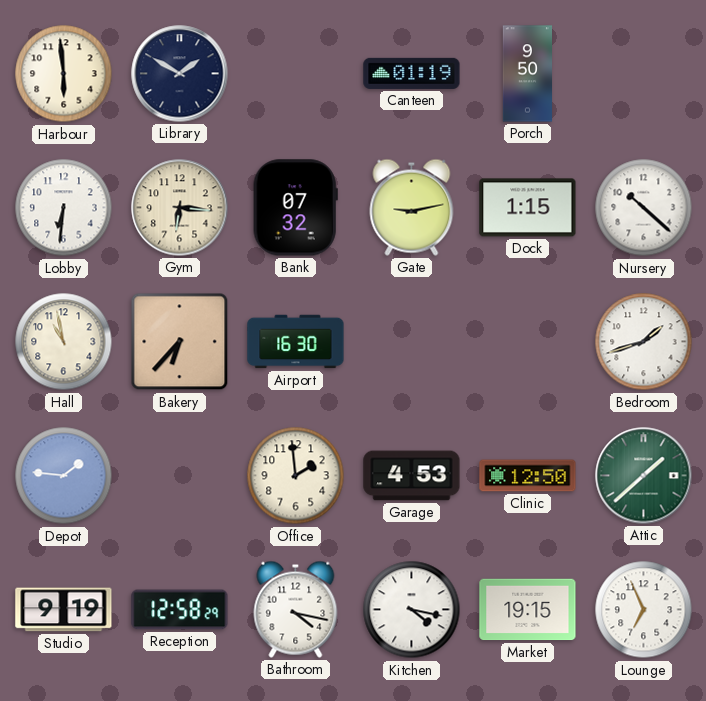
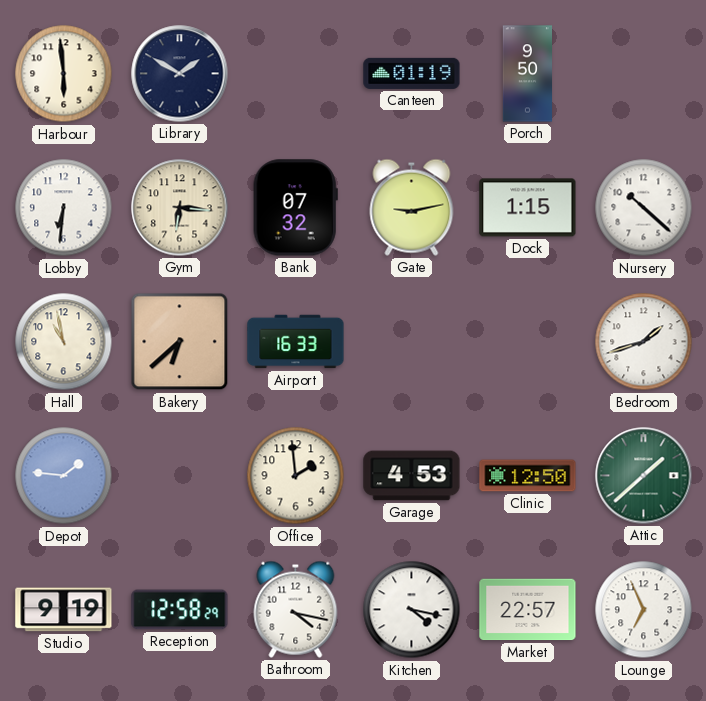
Bakery: 6:37 -> 6:38 (180, 342)
Airport: 16:30 -> 16:33 (296, 342)
Market: 19:15 -> 22:57 (528, 610)
